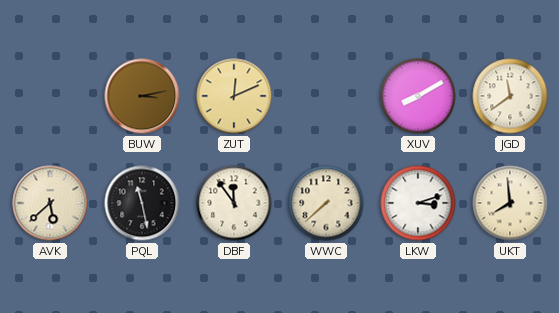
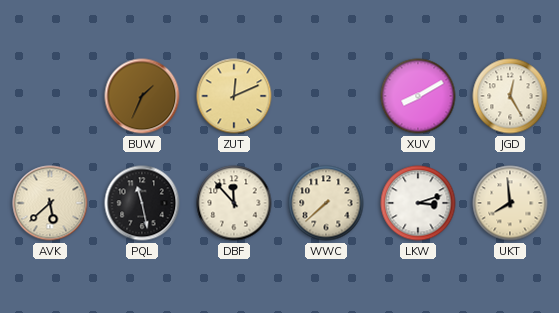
BUW: 3:13 -> 1:34 (142, 96)
JGD: 11:39 -> 12:25 (510, 96)
DBF: 11:54 -> 11:53 (234, 203)
